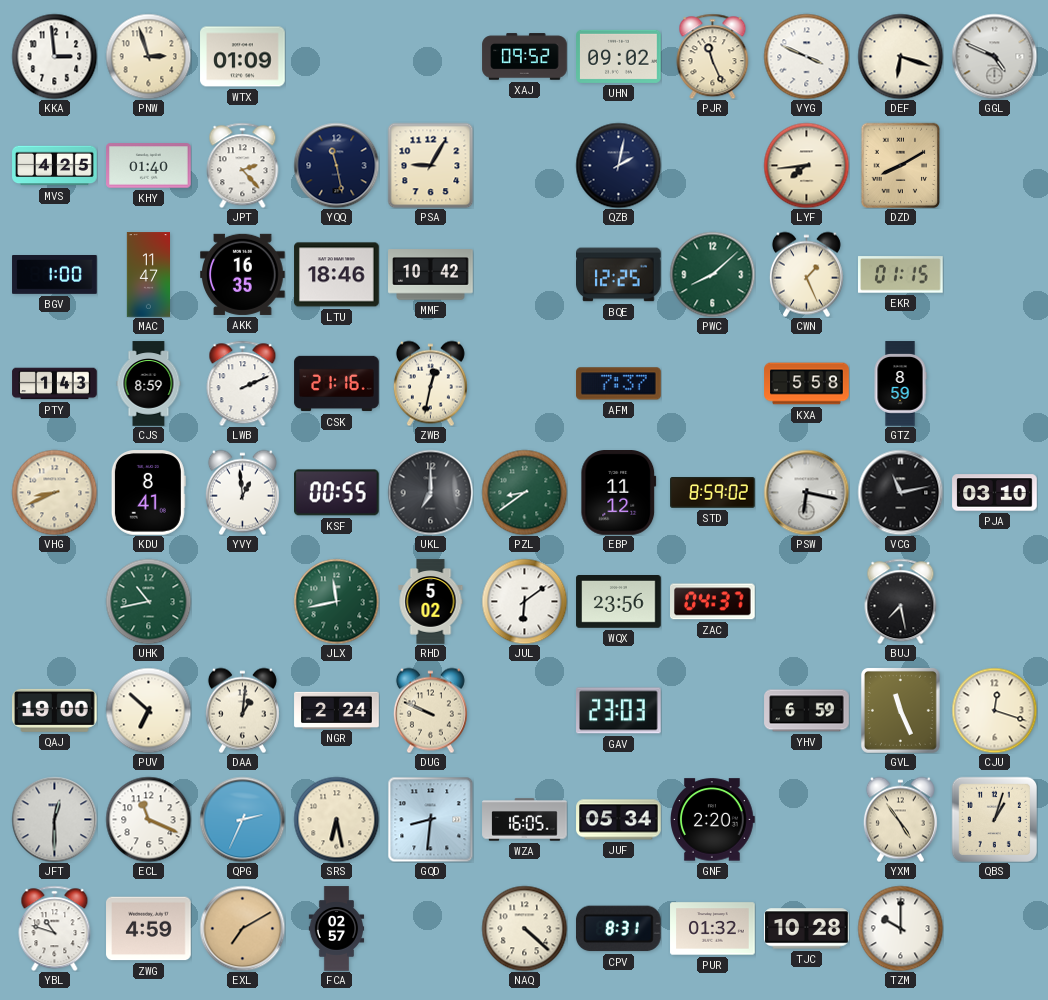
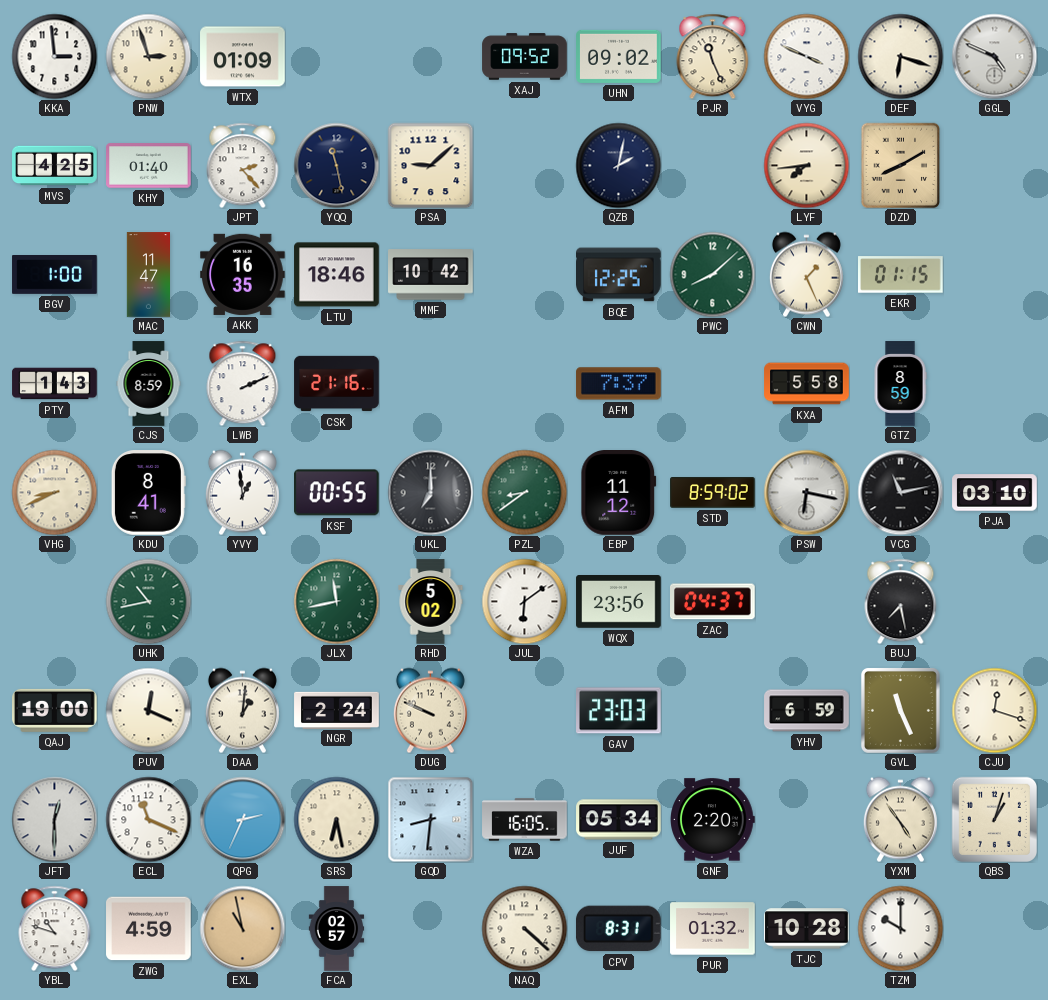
PSA: 9:05 -> 9:08 (430, 165)
ZWB: 12:32 -> none (430, 383)
PUV: 6:52 -> 12:19 (148, 710)
EXL: 7:10 -> 10:58 (242, 928)
